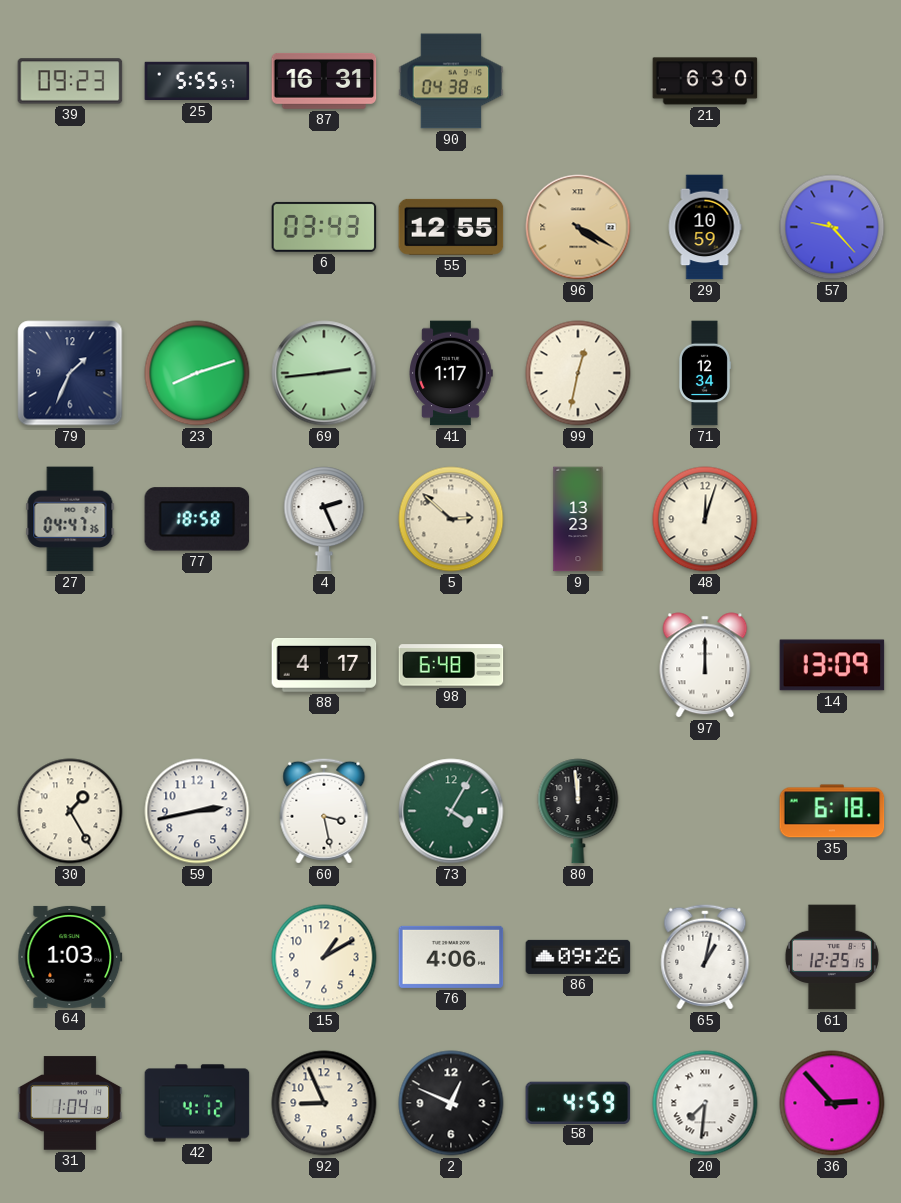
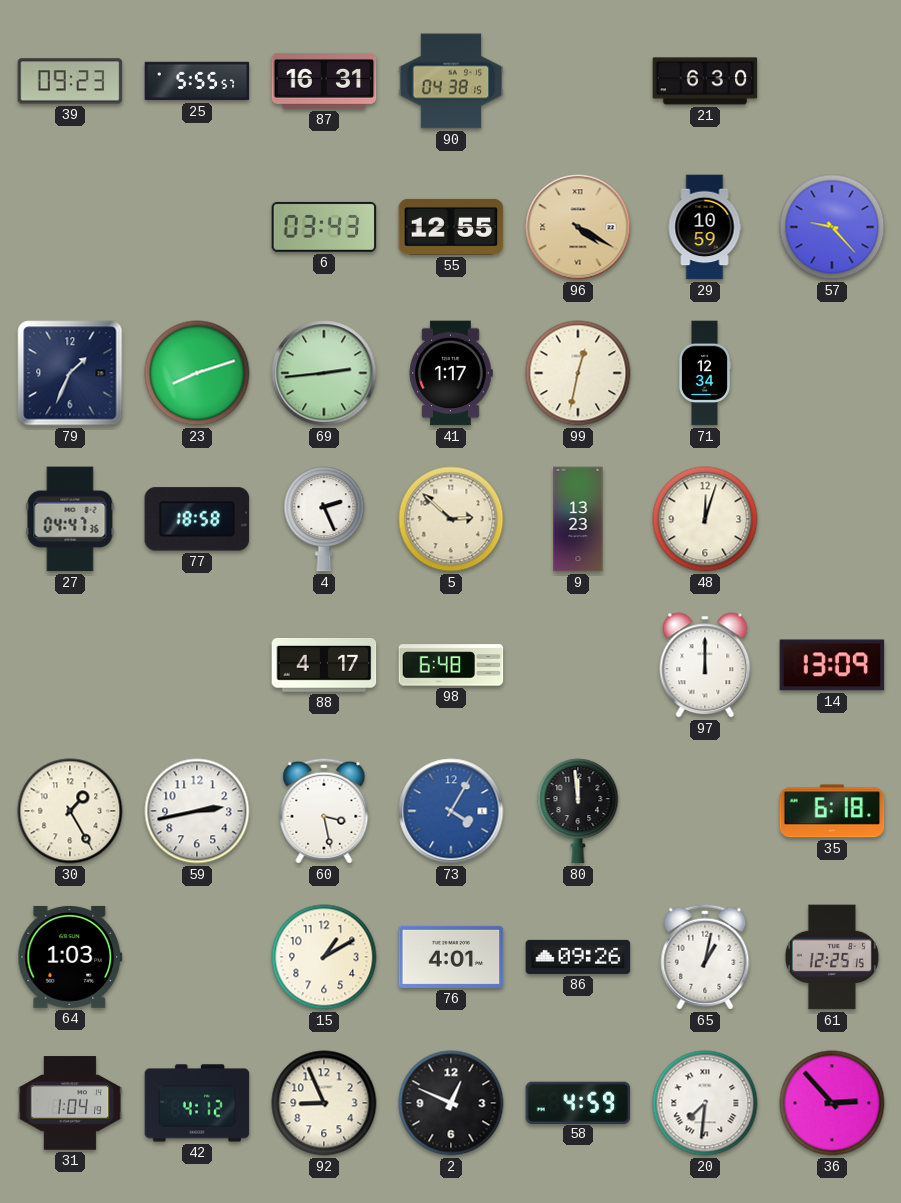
73 dial: green -> blue (451, 811)
76: 4:06 -> 4:01 (451, 957)
